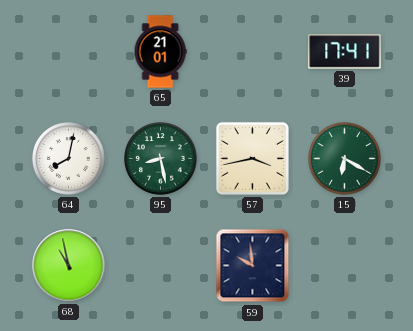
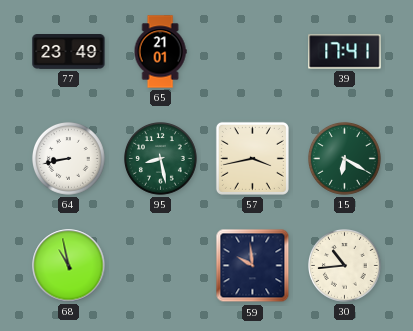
77: none -> 23:49 (69, 52)
64: 8:02 -> 8:43 (69, 159)
30: none -> 10:44 (345, 266)
